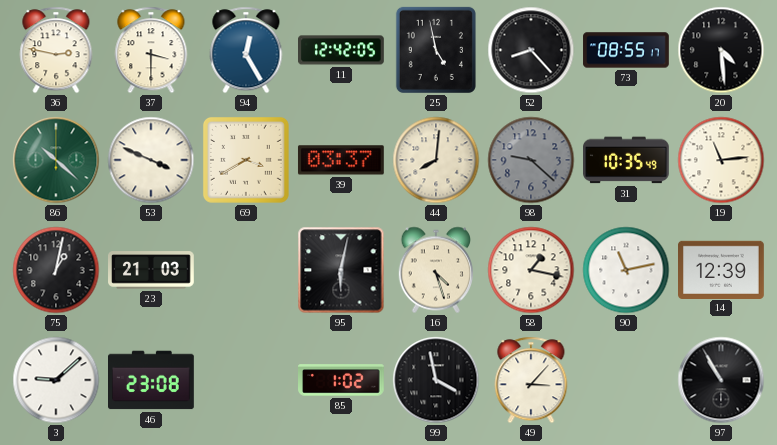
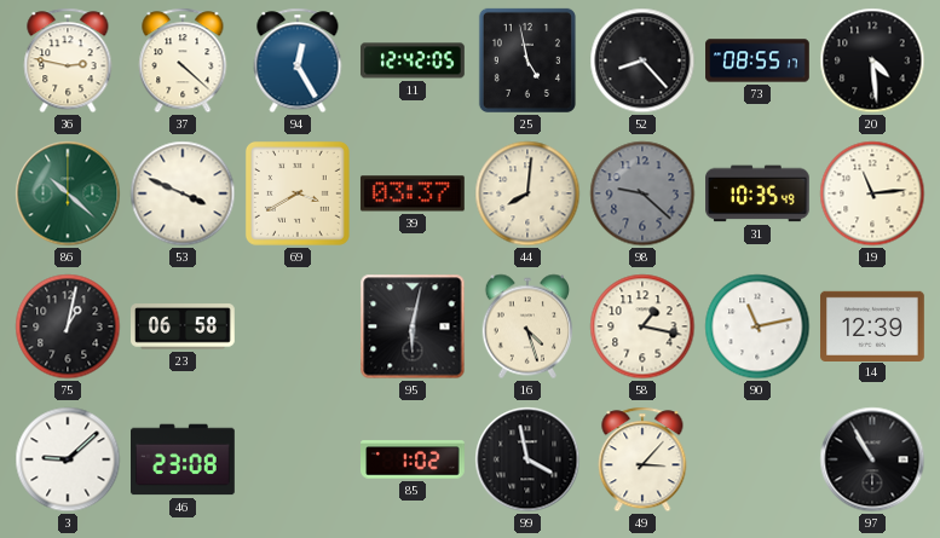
37: 3:30 -> 4:22 (183, 60)
23: 21:03 -> 06:58 (184, 326)
